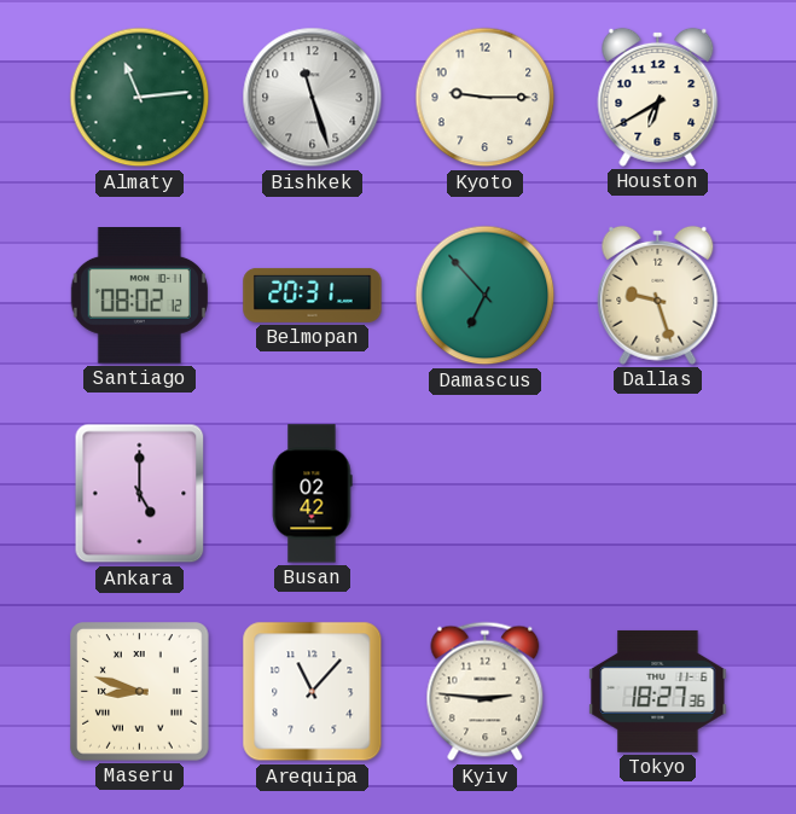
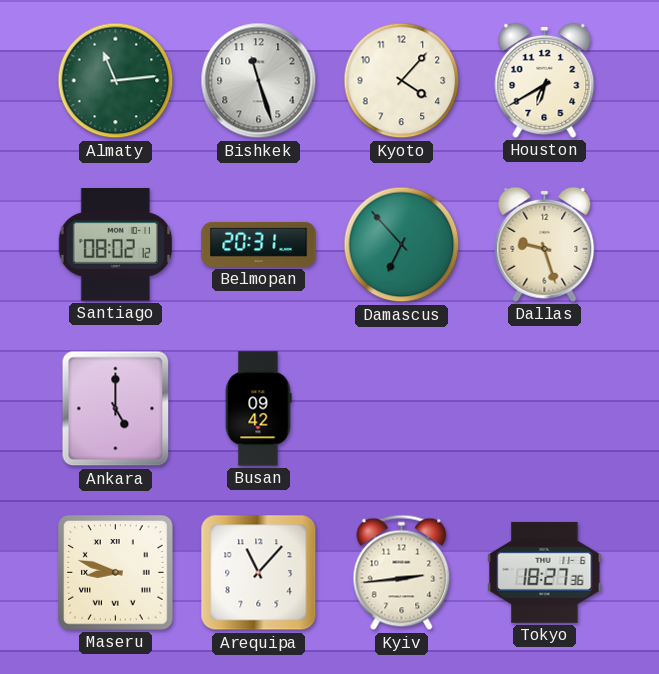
Kyoto: 9:15 -> 4:07 (402, 81)
Busan: 02:42 -> 09:42 (258, 409)
Kyiv: 2:46 -> 2:44 (402, 573)
